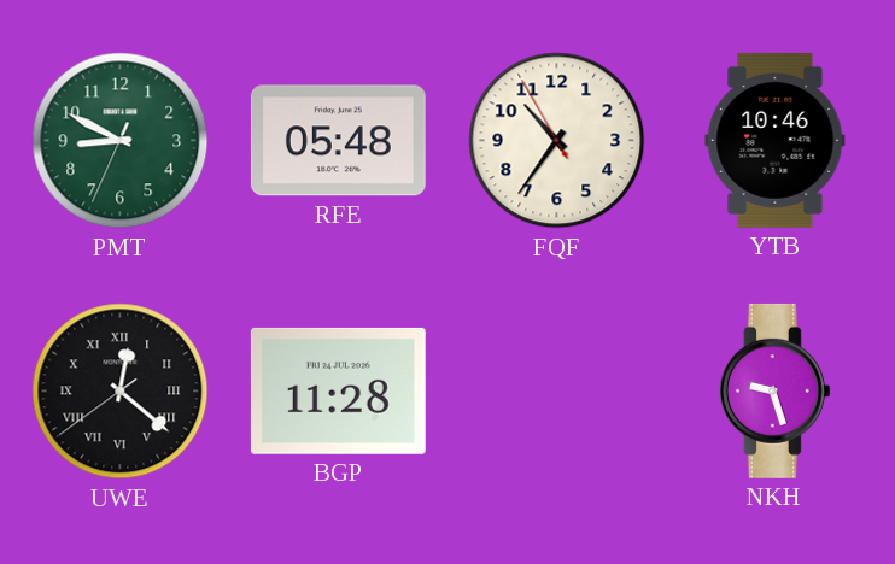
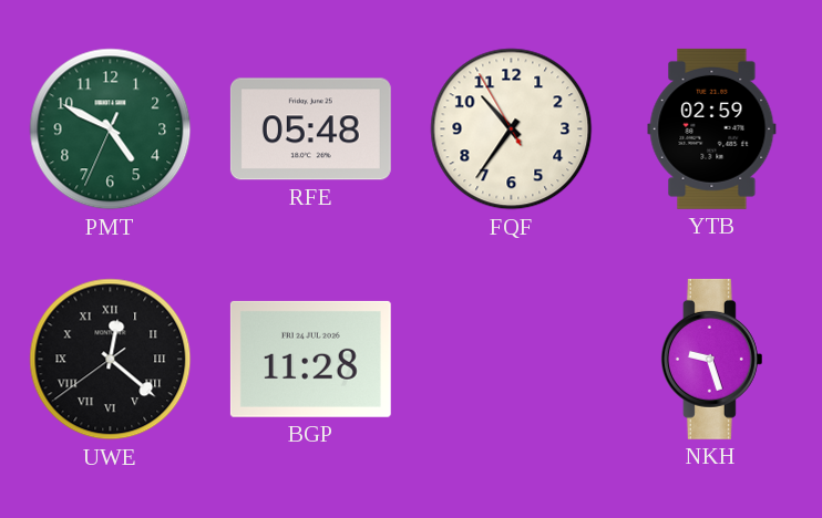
PMT: 8:49 -> 4:49 (111, 129)
YTB: 10:46 -> 02:59 (712, 128)
